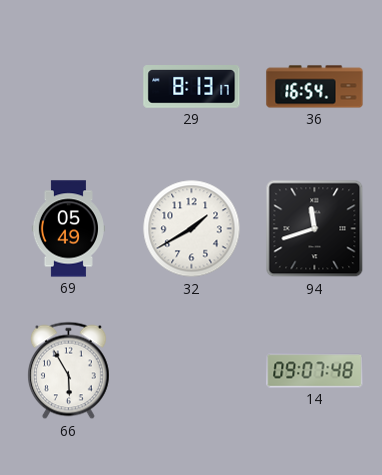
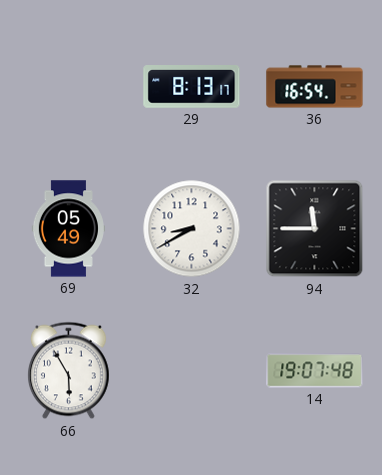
32: 1:40 -> 8:40 (192, 229)
94: 11:42 -> 11:45 (315, 229)
14: 09:07 -> 19:07 (315, 371)
